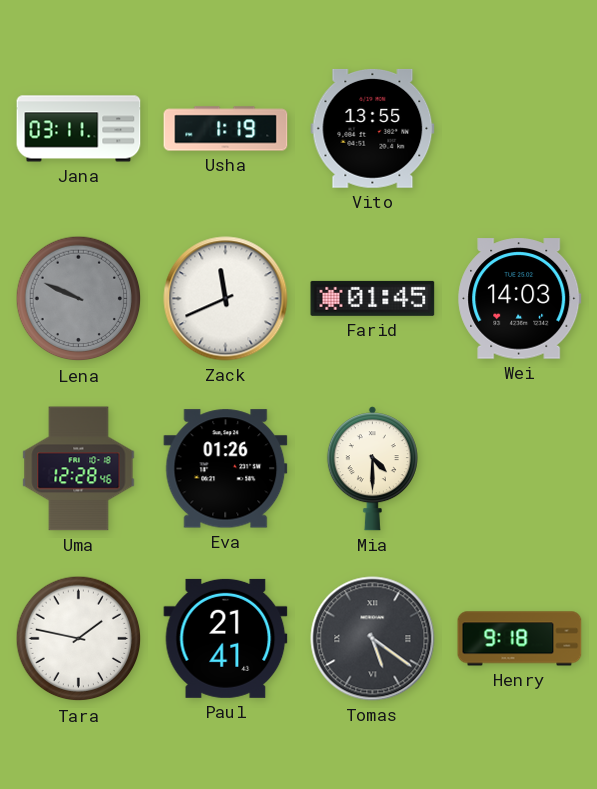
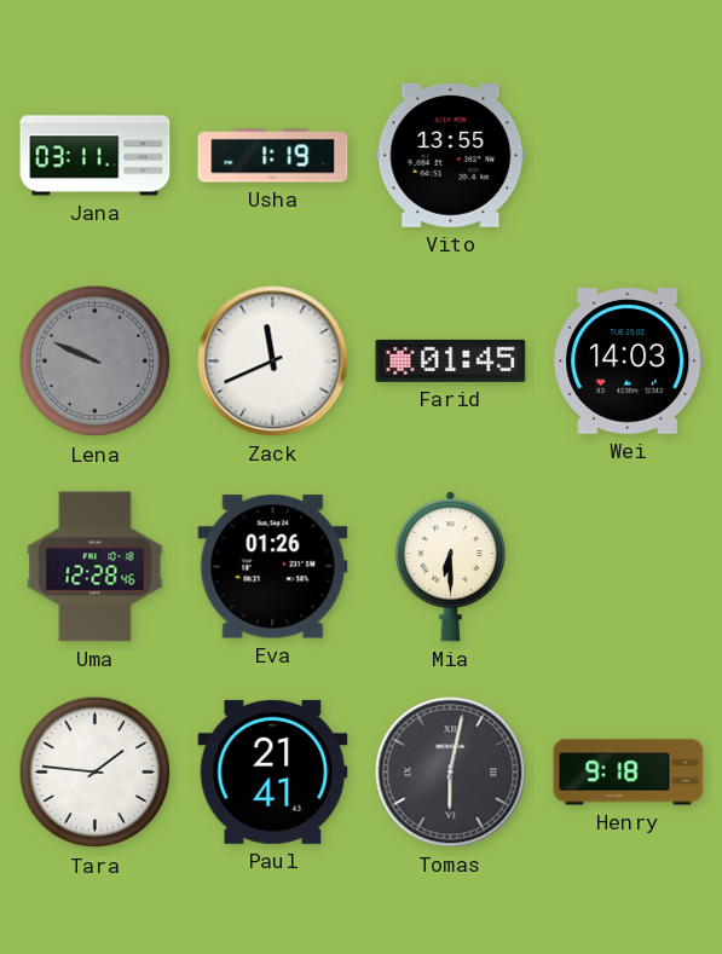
Mia: 4:30 -> 6:30 (450, 567)
Tara: 1:47 -> 1:46 (96, 773)
Tomas: 5:21 -> 6:02 (451, 773)
